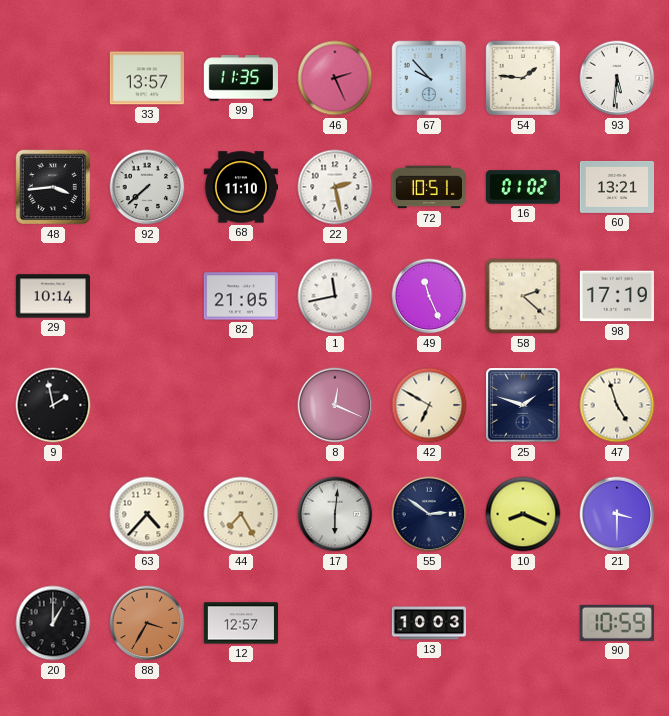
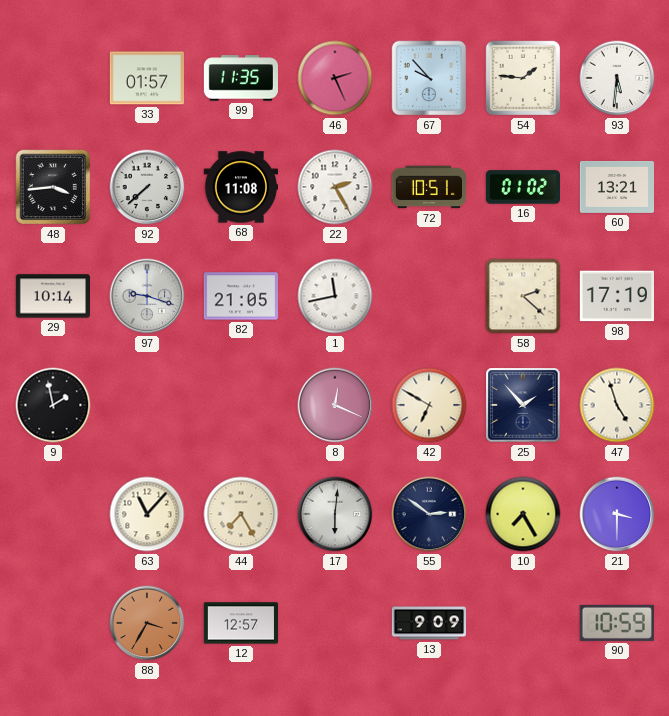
33: 13:57 -> 01:57 (147, 78)
68: 11:10 -> 11:08 (240, 187)
22: 2:28 -> 2:25 (335, 187)
97: none -> 9:18 (147, 296)
49: 11:26 -> none (429, 296)
25: 1:48 -> 1:53 (523, 405)
63: 4:37 -> 11:07 (147, 514)
10: 8:19 -> 7:25 (523, 514)
20: 1:00 -> none (53, 623)
13: 10:03 -> 9:09 (428, 623)
